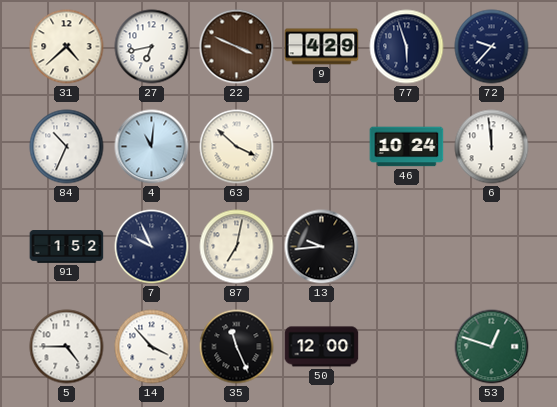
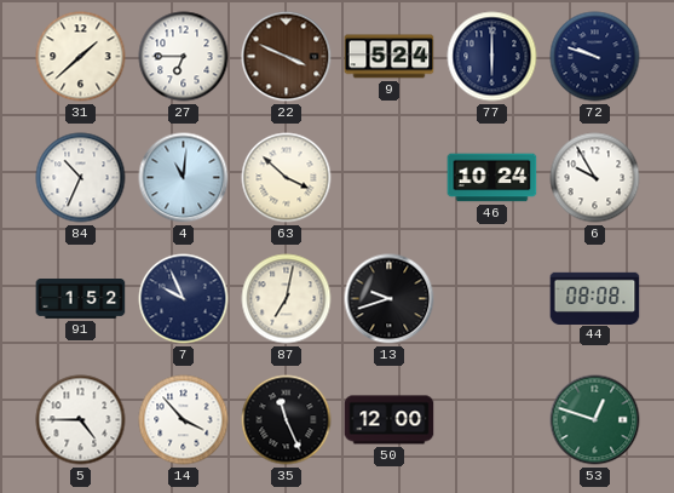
31: 4:38 -> 1:38 (81, 57)
27: 6:43 -> 6:45 (184, 57)
9: 4:29 -> 5:24 (390, 57)
77: 5:57 -> 6:00 (492, 57)
72: 9:37 -> 9:48 (595, 57)
6: 11:59 -> 9:55 (595, 178)
13: 9:44 -> 9:42 (390, 299)
44: none -> 08:08 (595, 298)
